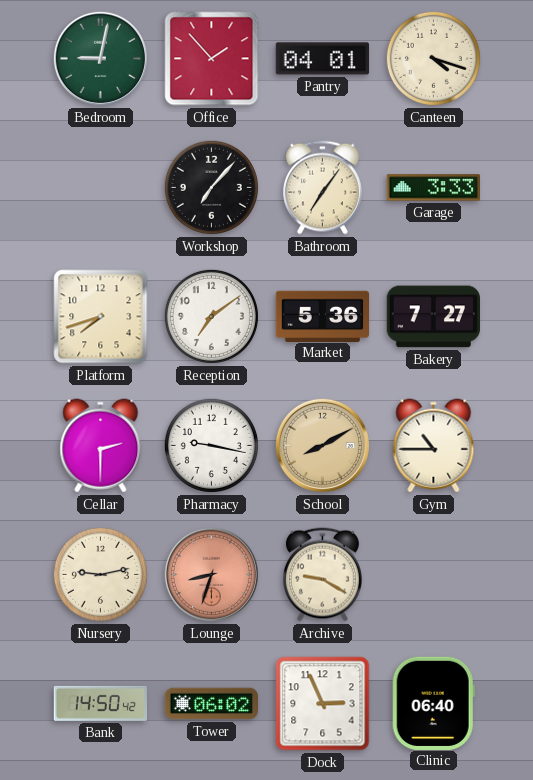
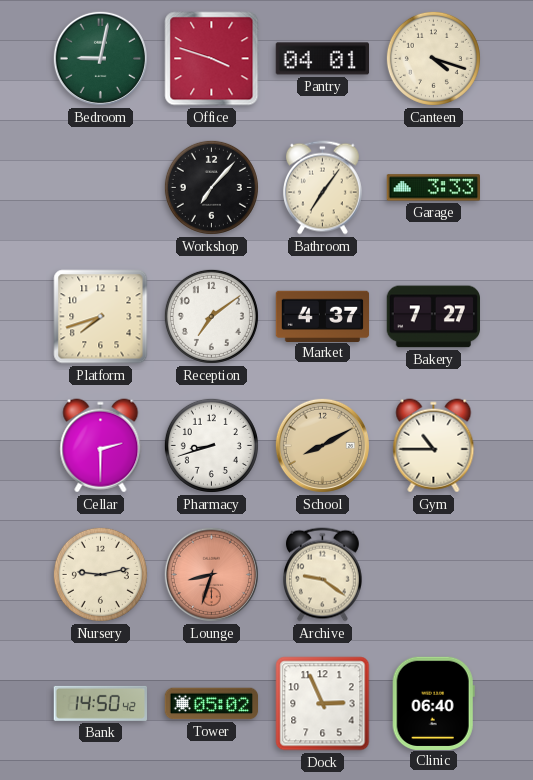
Office: 1:53 -> 3:48 (212, 59)
Market: 5:36 -> 4:37 (323, 316)
Pharmacy: 9:17 -> 8:42 (211, 445)
Archive: 9:20 -> 9:21 (322, 575)
Tower: 06:02 -> 05:02 (212, 704)
